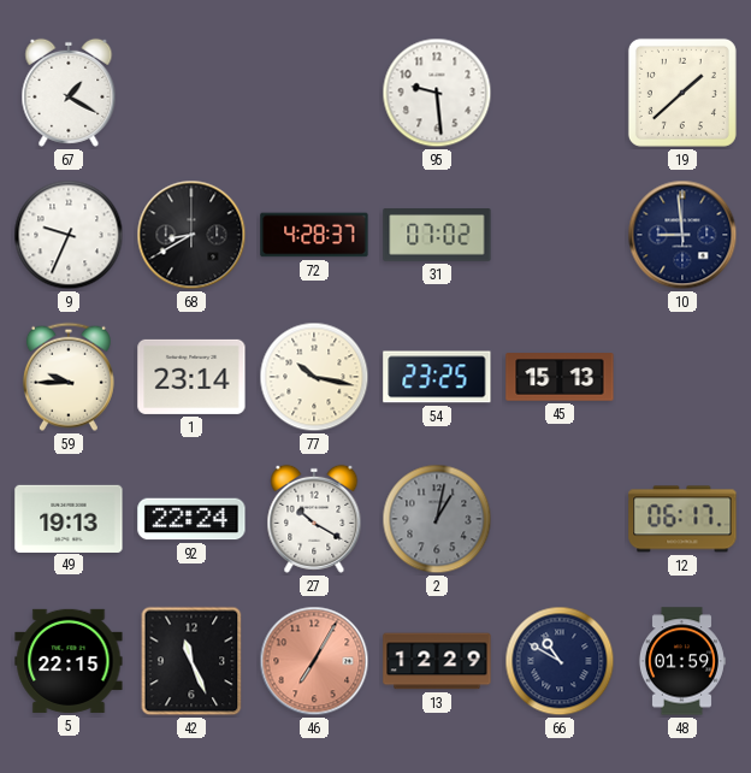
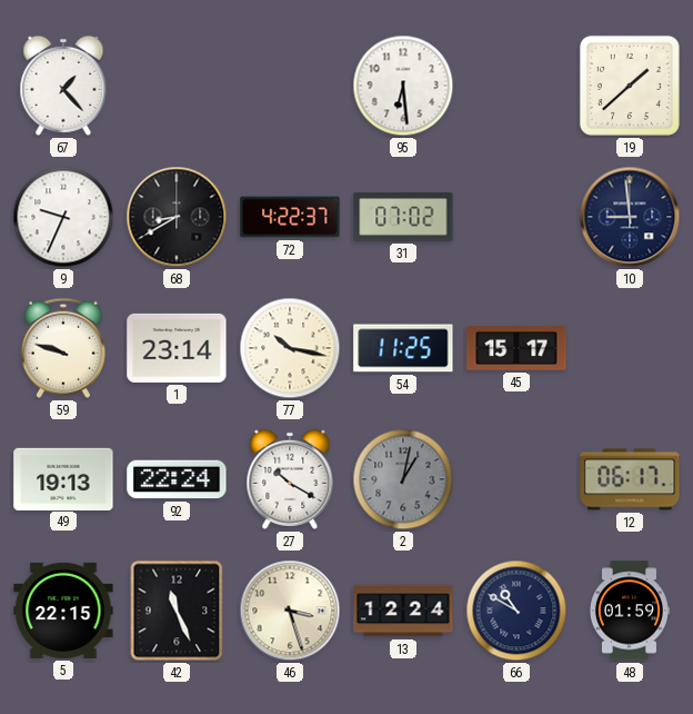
67: 1:20 -> 1:23 (63, 86)
95: 9:29 -> 6:29 (403, 86)
72: 4:28 -> 4:22 (290, 217)
59: 9:45 -> 9:48 (63, 348)
54: 23:25 -> 11:25 (403, 348)
45: 15:13 -> 15:17 (516, 348)
46: 7:05 -> 3:27 (290, 611)
46 dial: salmon -> cream (290, 611)
13: 12:29 -> 12:24 (403, 611)
